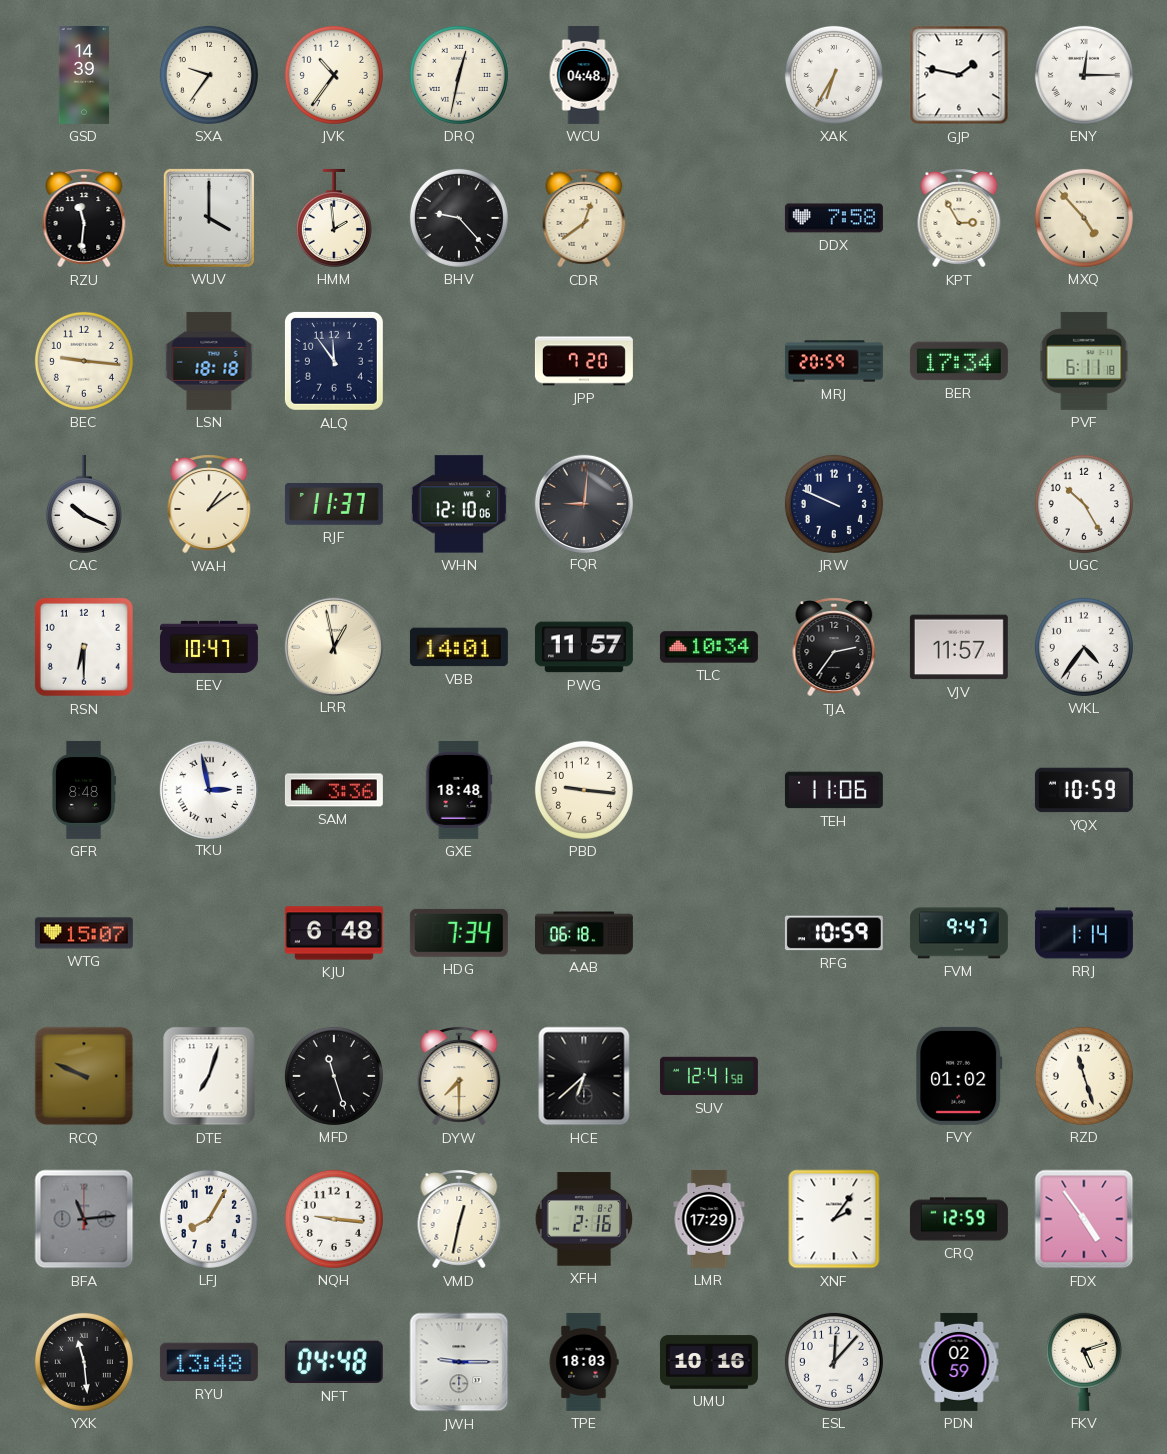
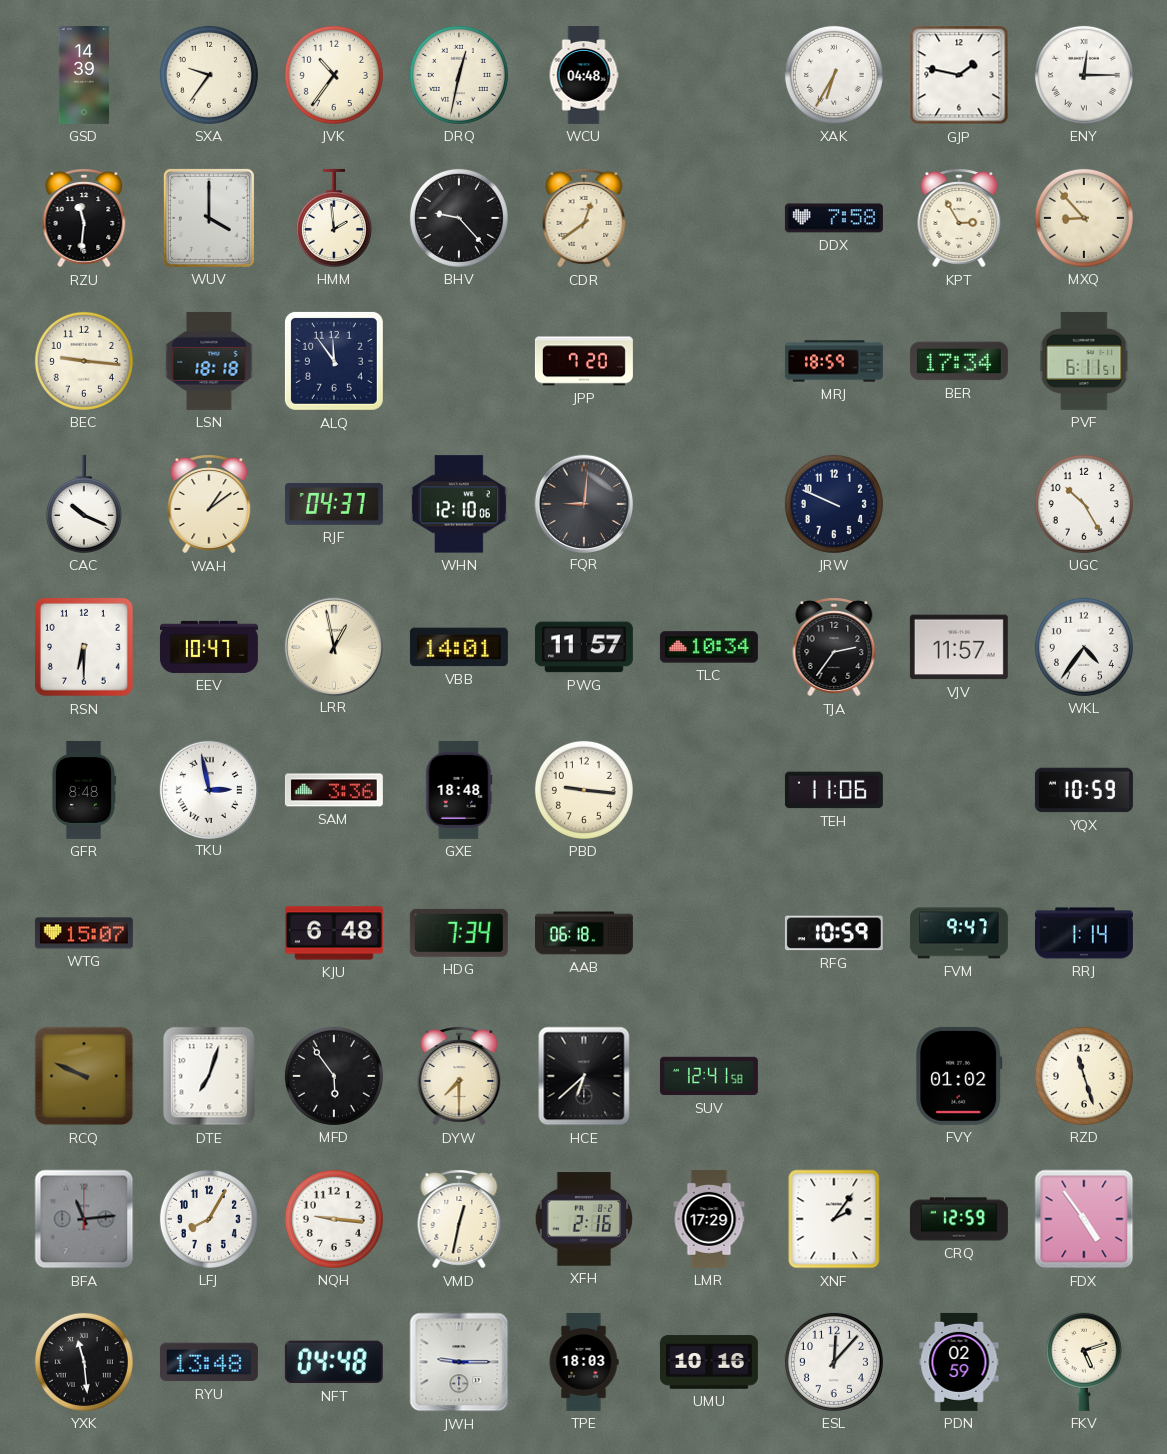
MXQ: 4:53 -> 8:53 (1084, 218)
MRJ: 20:59 -> 18:59 (834, 361)
PVF: 6:11:18 -> 6:11:51 (1084, 361)
RJF: 11:37 -> 04:37 (334, 504)
MFD: 11:27 -> 5:54 (334, 1076)
